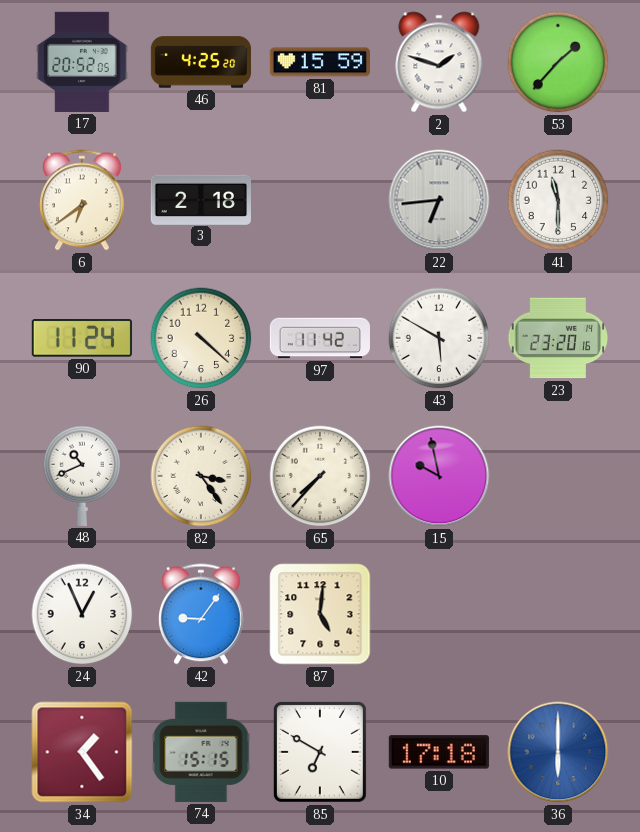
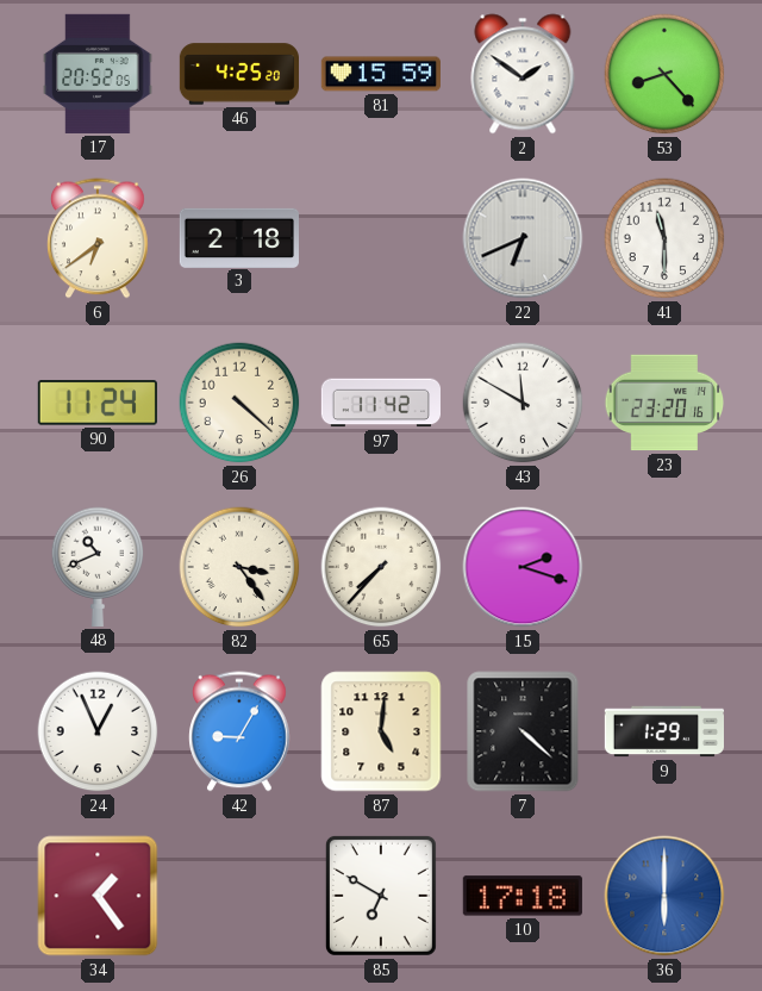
2: 1:48 -> 1:51 (523, 74)
53: 1:37 -> 8:23 (664, 74)
22: 6:44 -> 6:41 (523, 238)
43: 5:50 -> 11:50 (523, 403)
15: 9:58 -> 2:18 (523, 567)
42: 9:06 -> 9:05 (239, 731)
7: none -> 4:22 (523, 731)
9: none -> 1:29 (663, 731)
74: 15:15 -> none (201, 752)
